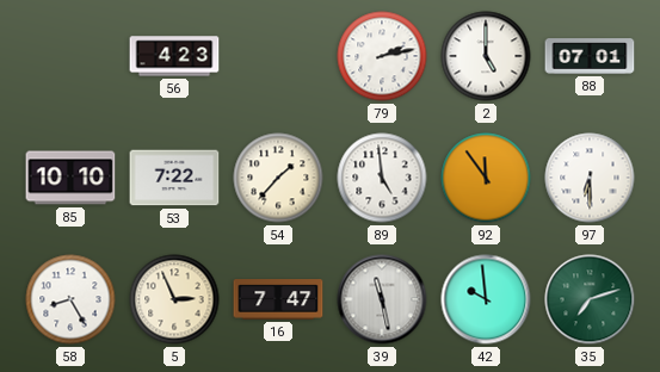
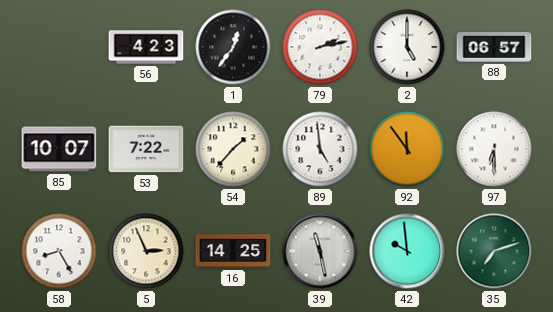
1: none -> 12:36 (233, 47)
88: 07:01 -> 06:57 (494, 47)
85: 10:10 -> 10:07 (59, 149)
16: 7:47 -> 14:25 (233, 251)
